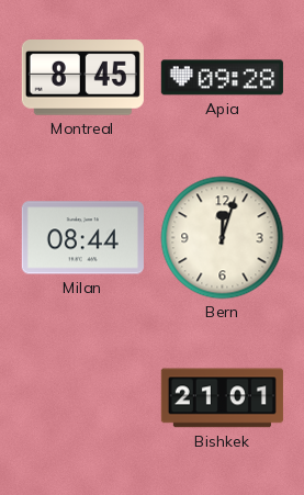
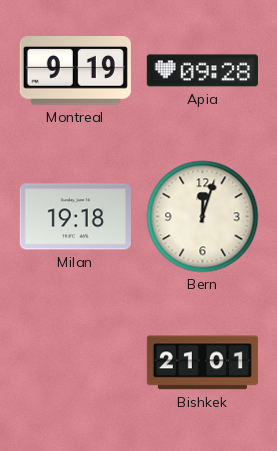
Montreal: 8:45 -> 9:19 (75, 71)
Milan: 08:44 -> 19:18 (75, 217)
